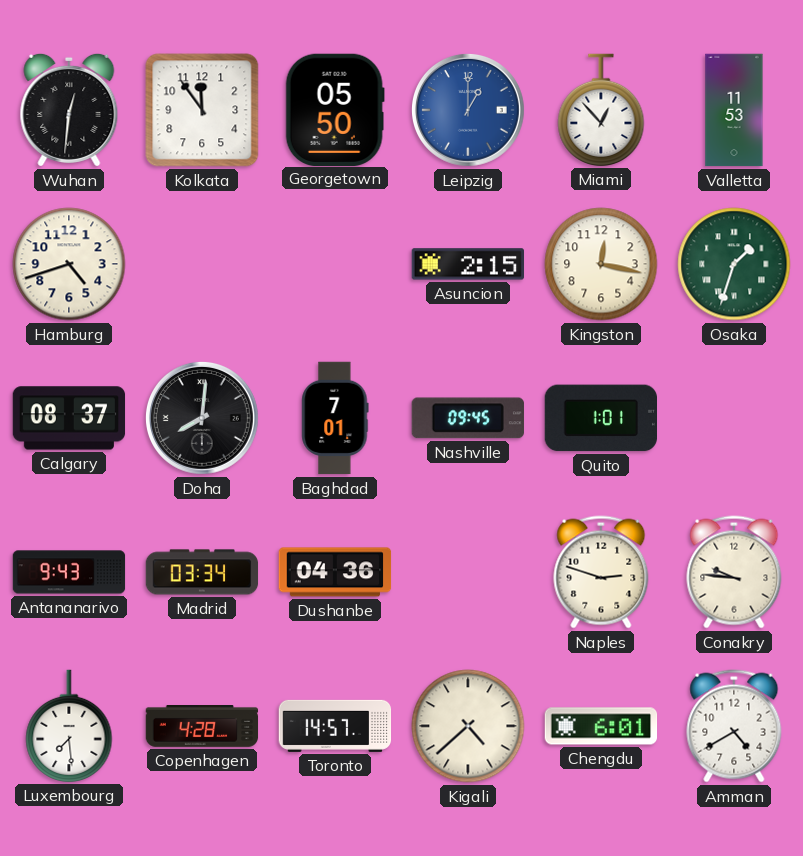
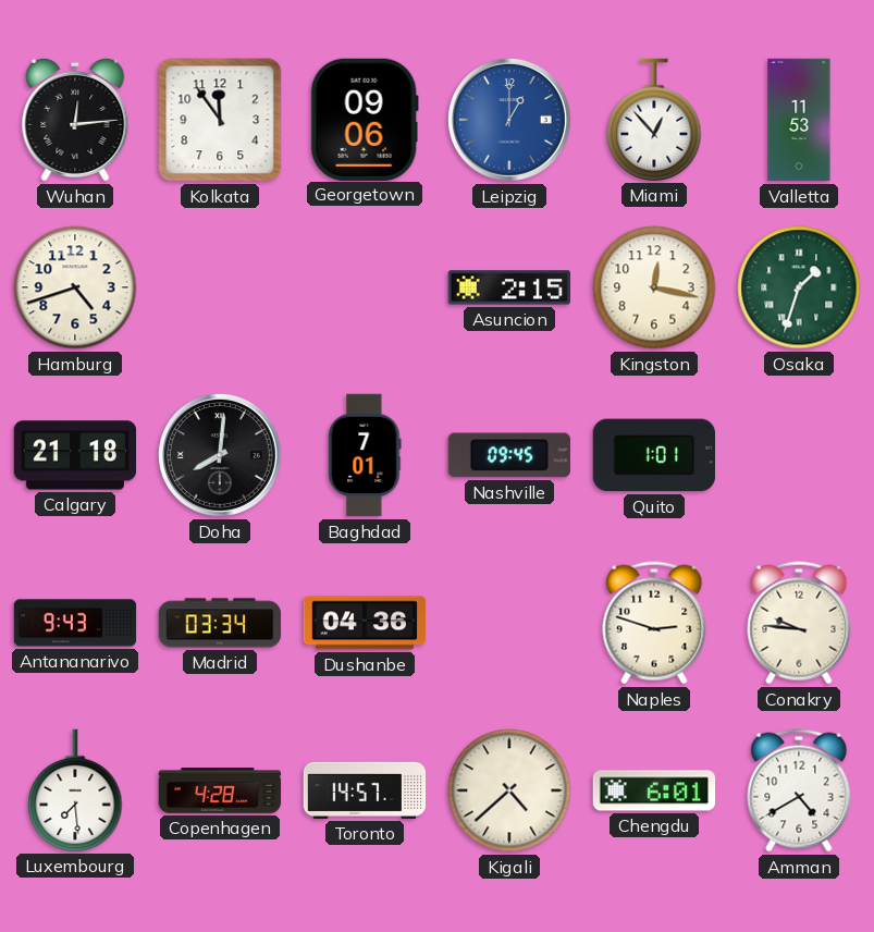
Wuhan: 12:31 -> 12:14 (75, 120)
Georgetown: 05:50 -> 09:06 (365, 119)
Calgary: 08:37 -> 21:18 (75, 455)
